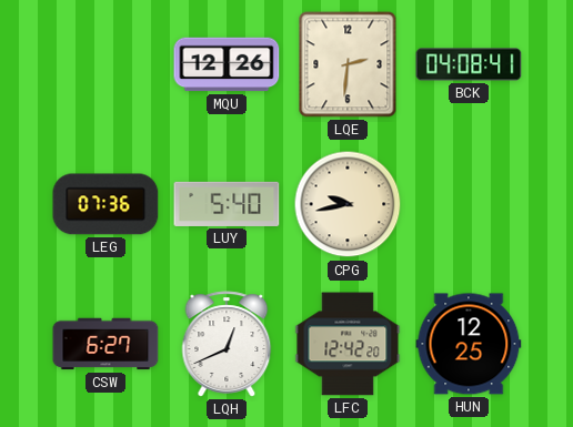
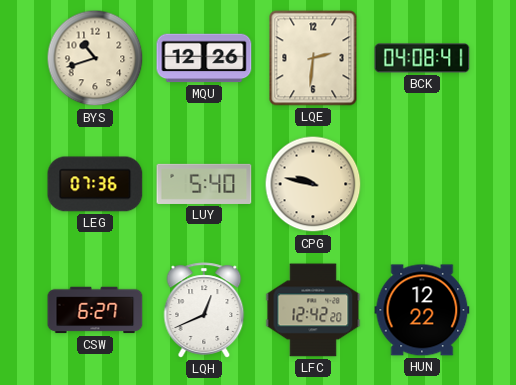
BYS: none -> 10:42 (95, 58)
CPG: 9:43 -> 9:47 (313, 184)
HUN: 12:25 -> 12:22 (422, 310)
